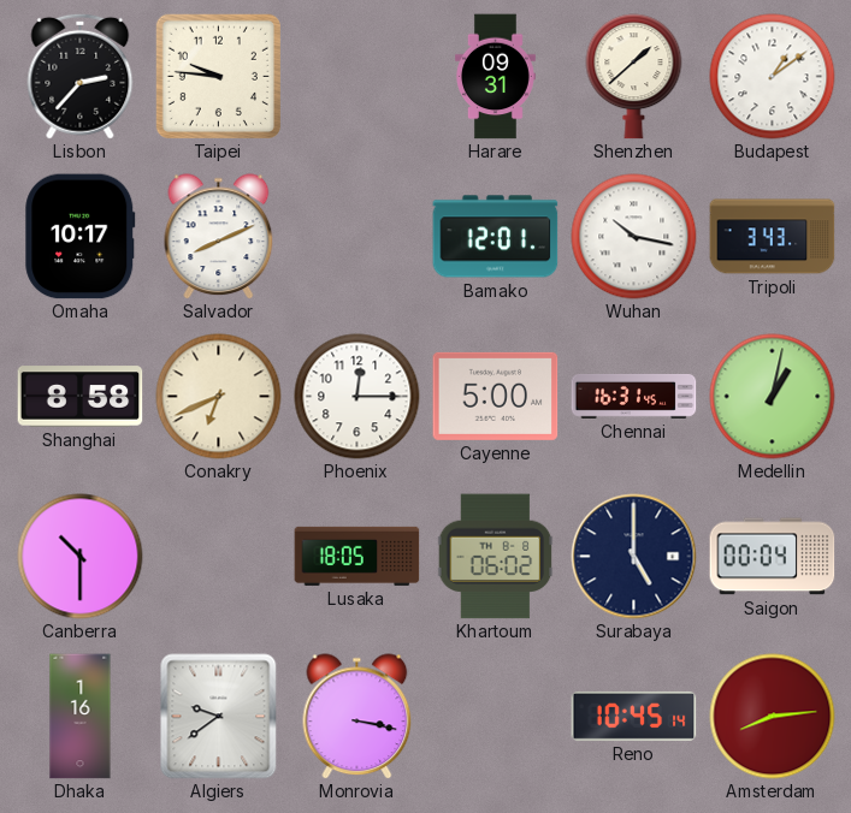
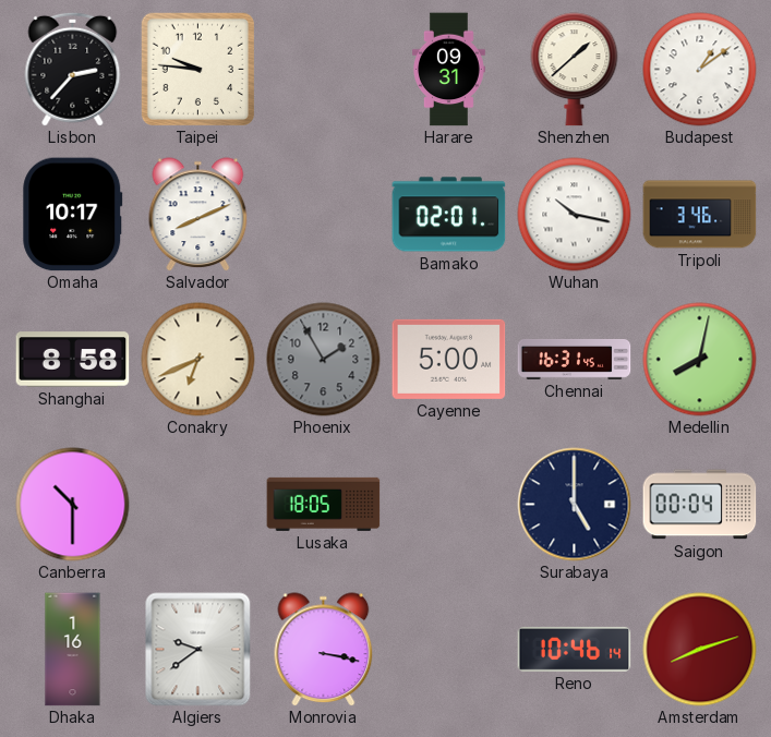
Bamako: 12:01 -> 02:01 (449, 215)
Tripoli: 3:43 -> 3:46 (700, 215)
Phoenix: 12:15 -> 1:55 (324, 360)
Phoenix dial: white -> grey (324, 360)
Medellin: 1:02 -> 8:02 (700, 360)
Khartoum: 06:02 -> none (496, 557)
Reno: 10:45 -> 10:46 (575, 649)
Amsterdam: 8:14 -> 8:12 (700, 650)
